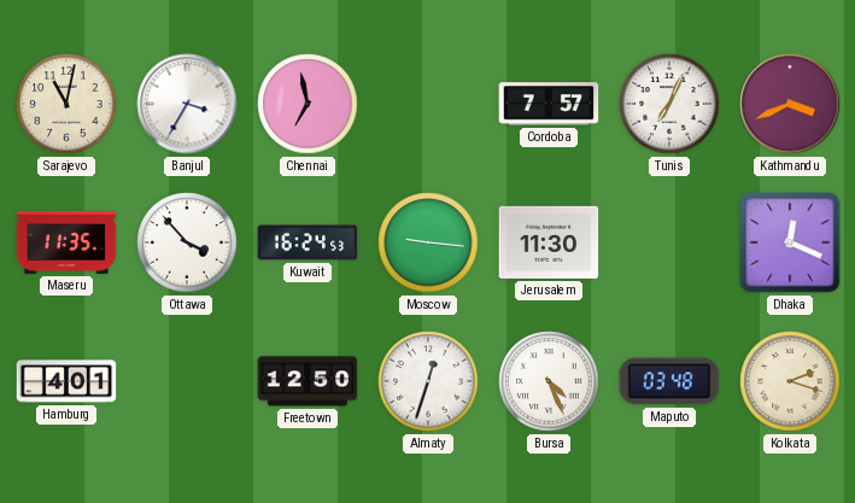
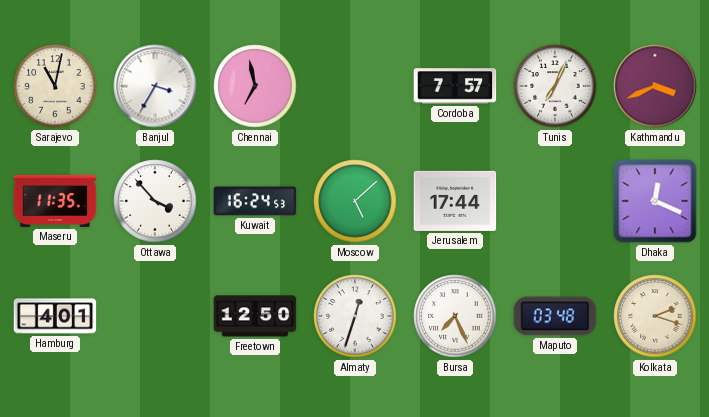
Moscow: 9:16 -> 5:08 (355, 201)
Jerusalem: 11:30 -> 17:44 (455, 201)
Bursa: 4:26 -> 7:26 (455, 316)
